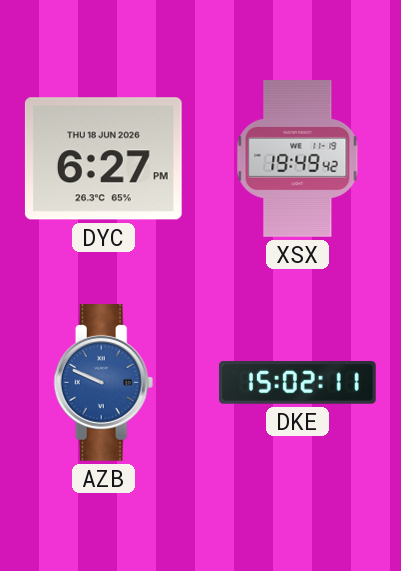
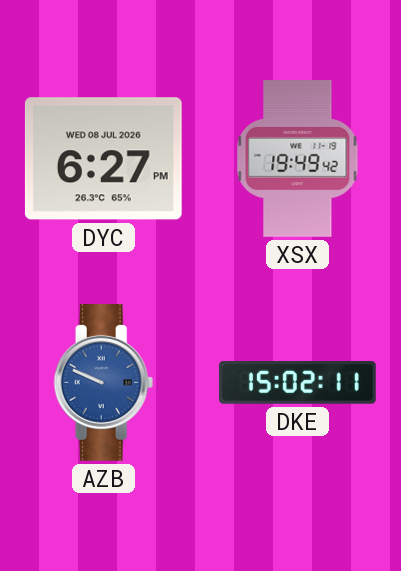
DYC date: THU 18 JUN 2026 -> WED 08 JUL 2026 (103, 159)
